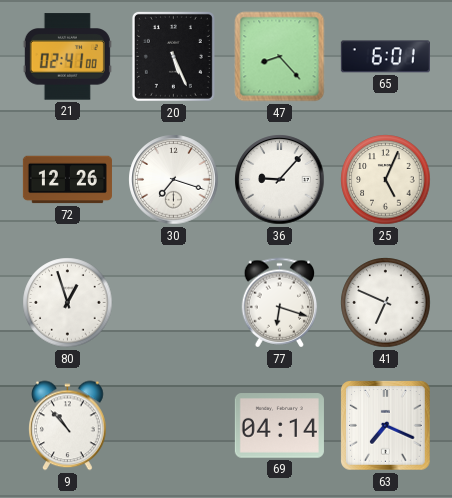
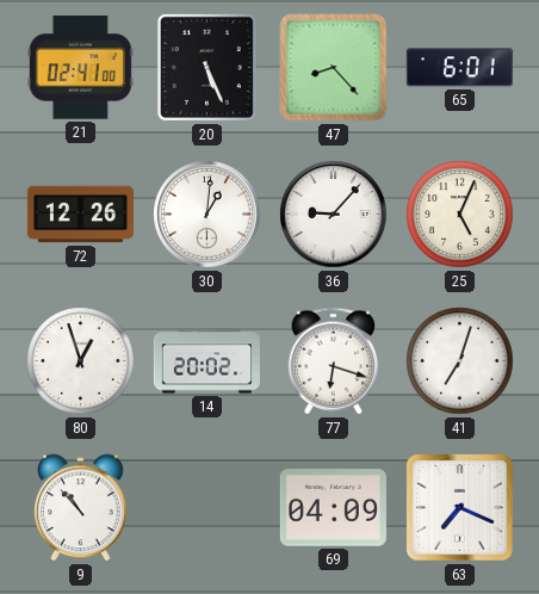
30: 7:18 -> 1:01 (207, 215)
14: none -> 20:02 (206, 361)
41: 6:49 -> 7:03 (460, 361)
69: 04:14 -> 04:09 (333, 508)
